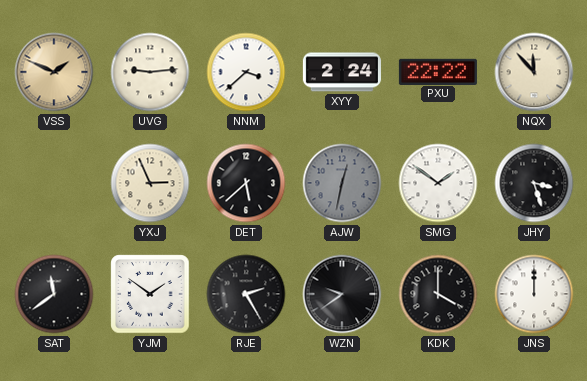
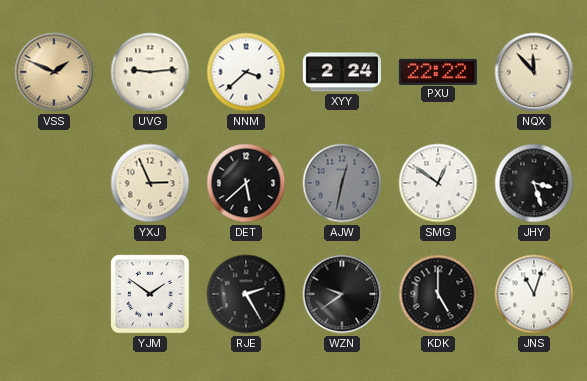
SMG: 1:51 -> 12:51 (438, 183)
SAT: 11:39 -> none (54, 294)
KDK: 4:00 -> 5:00 (438, 294)
JNS: 12:00 -> 11:03 (534, 294)
